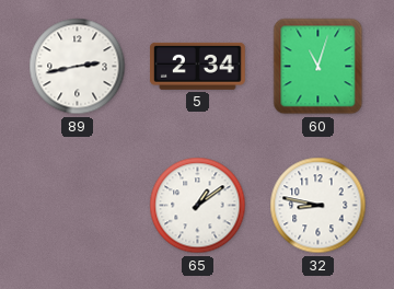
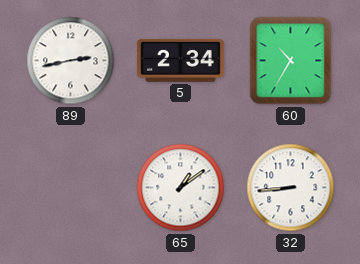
60: 11:03 -> 10:35 (291, 61)
32: 8:47 -> 8:44 (291, 188)
